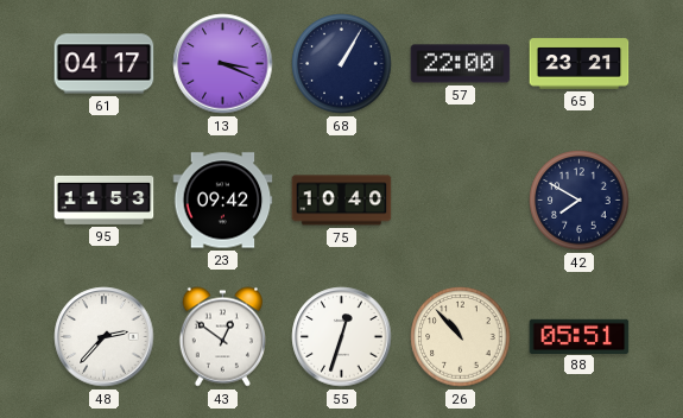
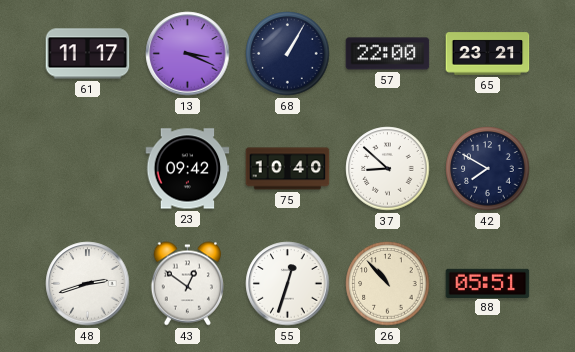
61: 04:17 -> 11:17 (88, 54)
95: 11:53 -> none (105, 199)
37: none -> 8:52 (388, 169)
48: 2:37 -> 2:42 (88, 284)
